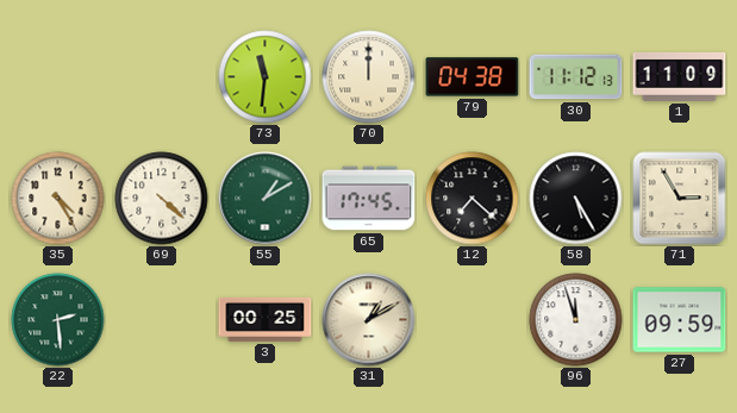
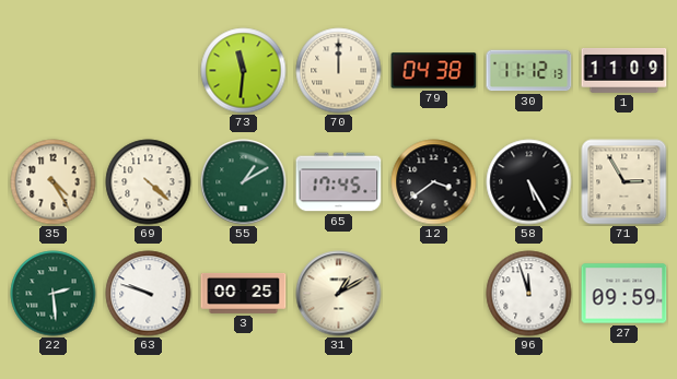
12: 7:22 -> 3:39 (434, 182)
63: none -> 9:48 (149, 294)
